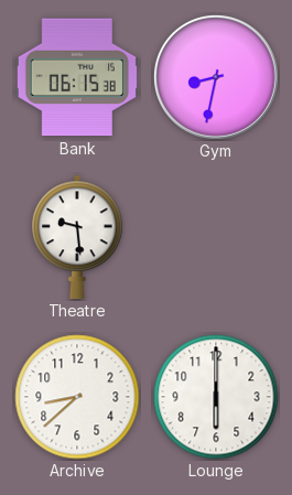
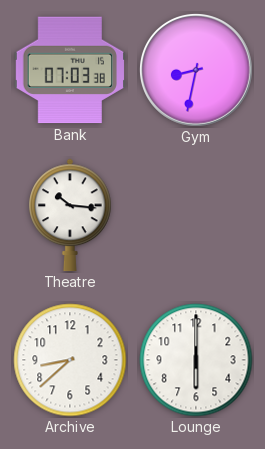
Bank: 06:15 -> 07:03 (69, 70)
Theatre: 9:29 -> 10:16 (70, 215)
